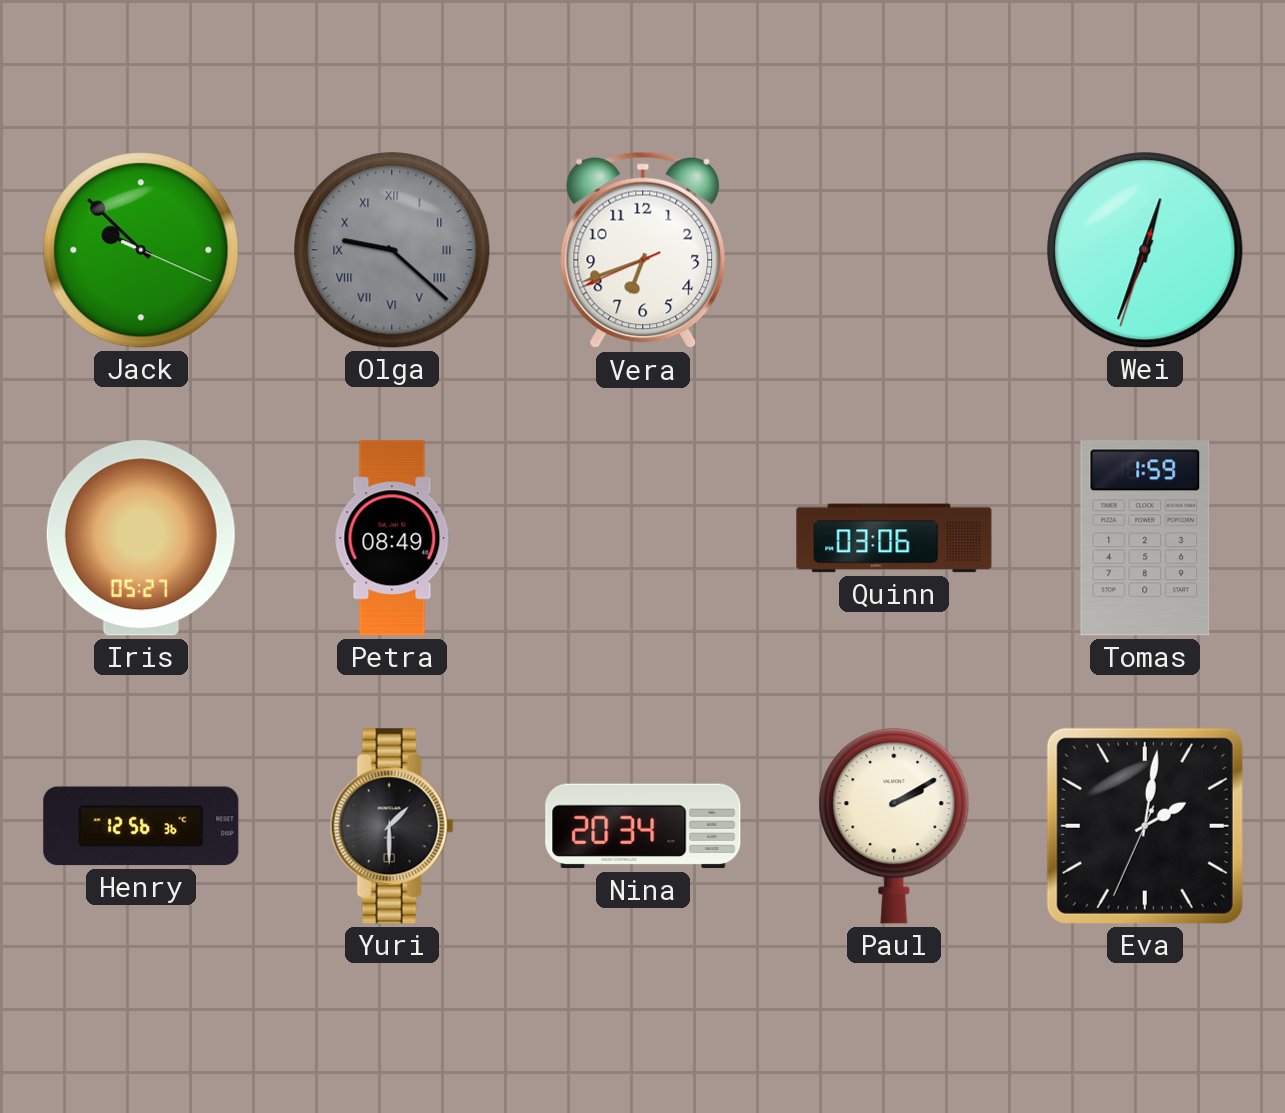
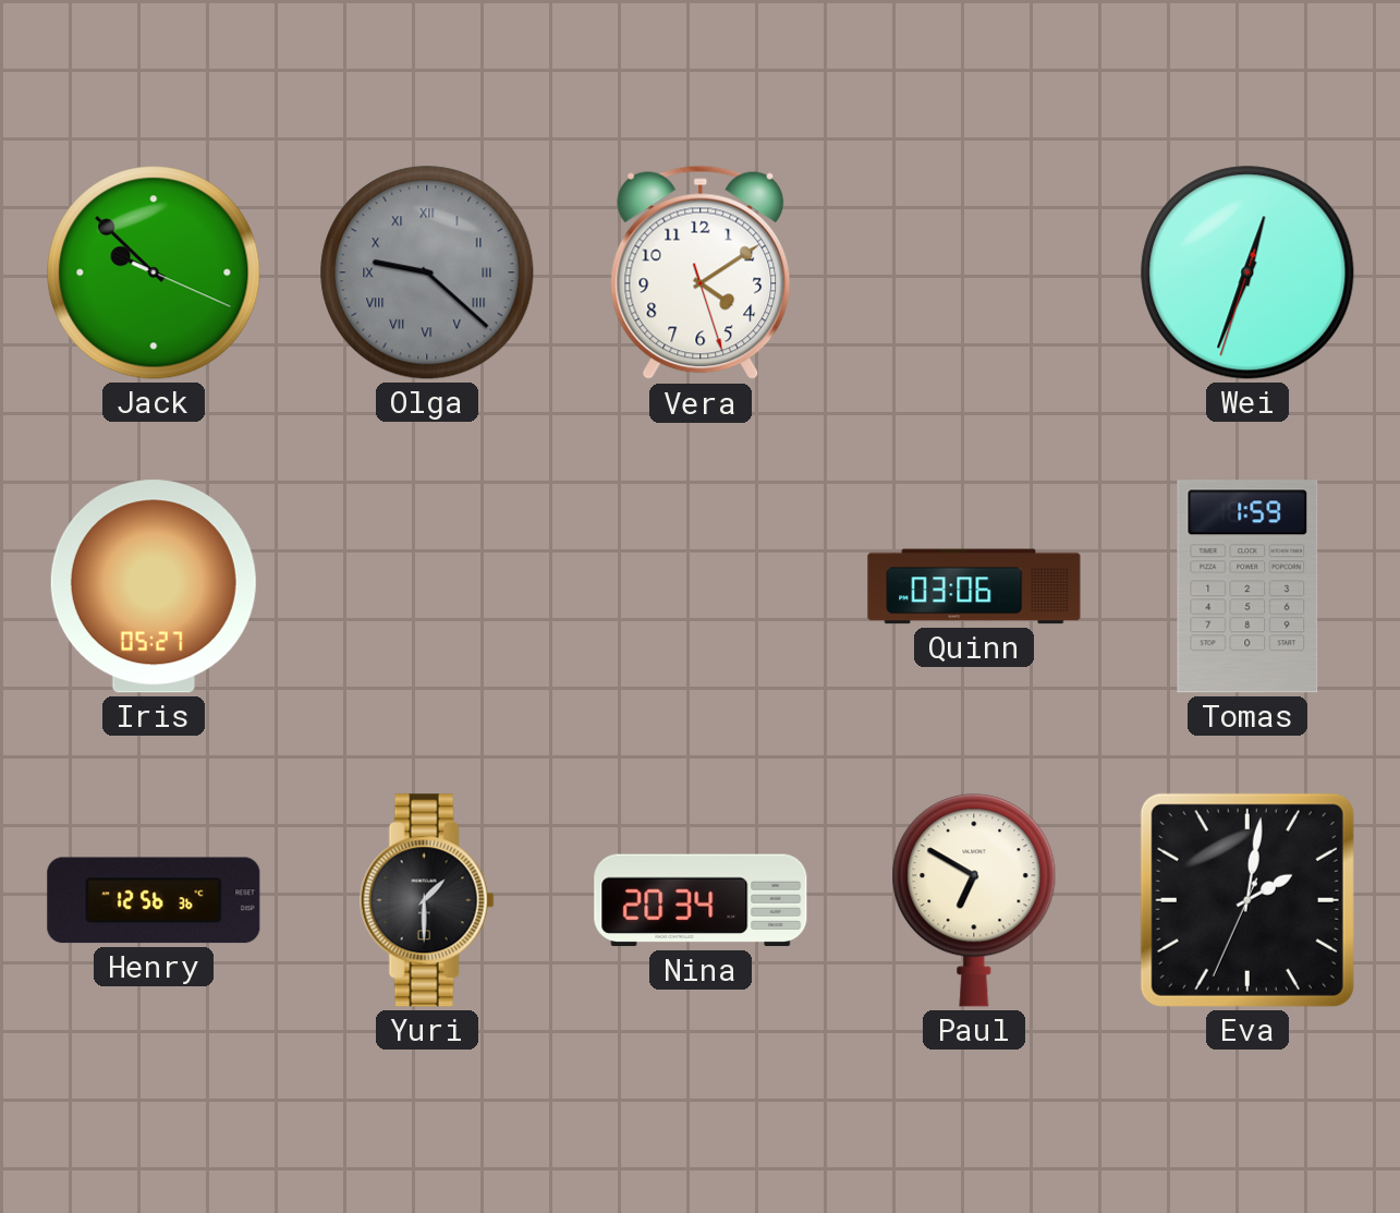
Vera: 6:41 -> 4:09 (701, 272)
Petra: 08:49 -> none (392, 538)
Paul: 2:10 -> 6:50 (974, 900)
